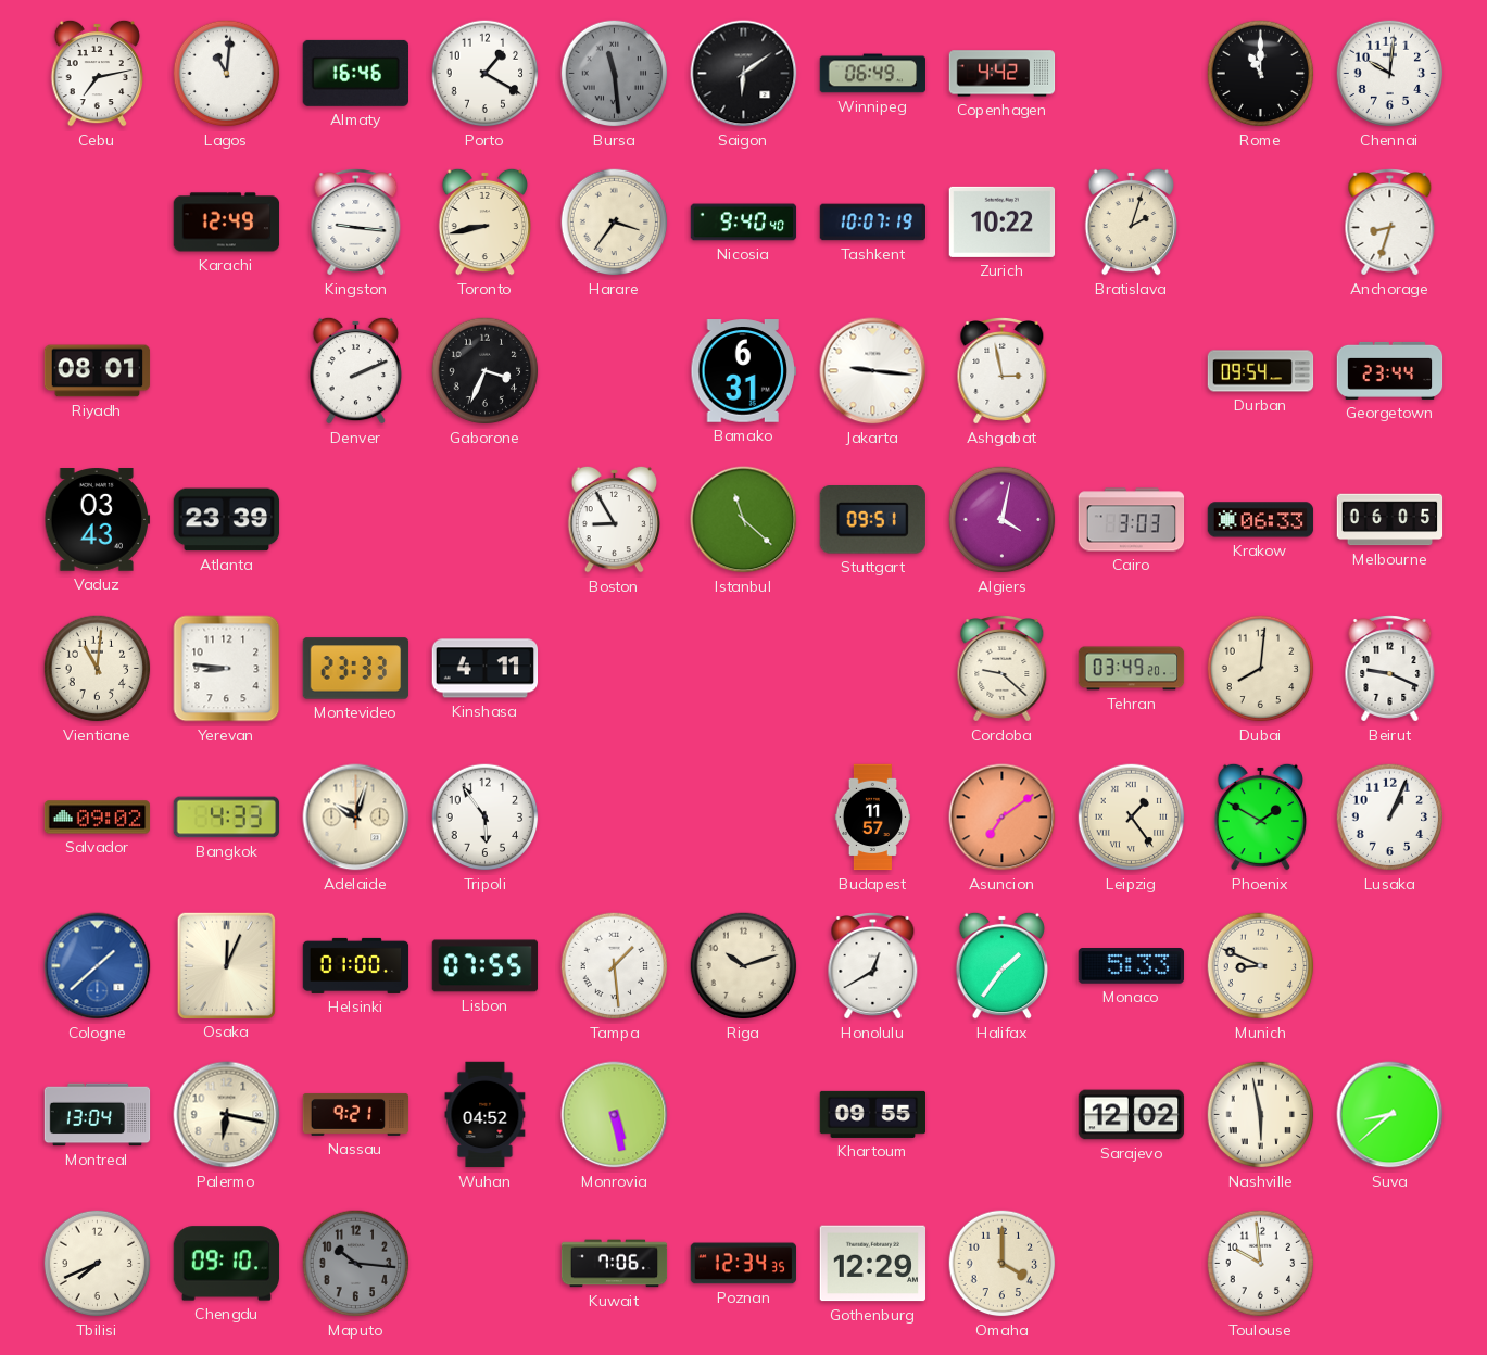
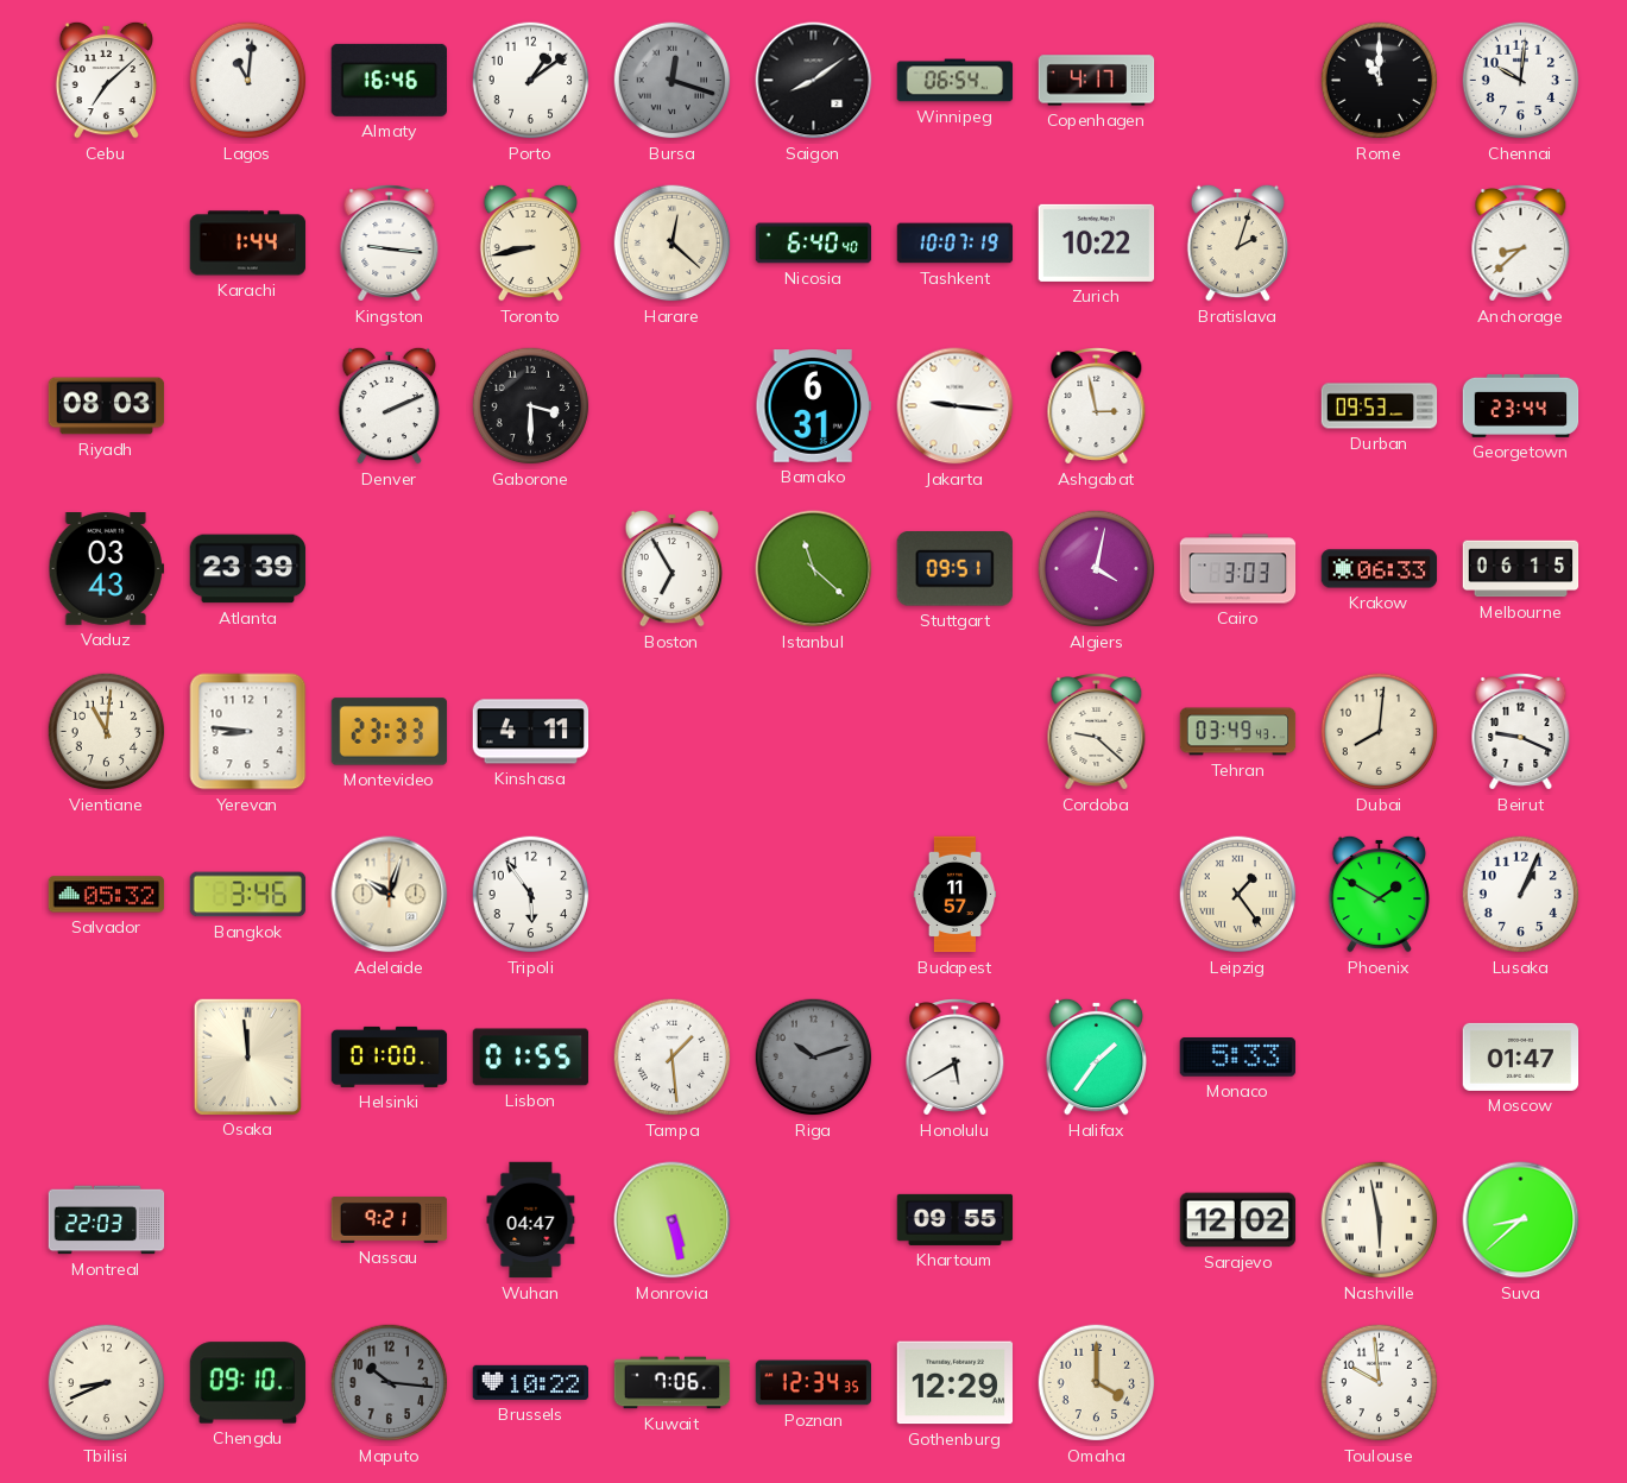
Cebu: 7:13 -> 7:08 (106, 80)
Porto: 1:20 -> 1:09 (531, 81)
Bursa: 11:29 -> 12:18 (673, 81)
Saigon: 6:09 -> 8:09 (814, 81)
Winnipeg: 06:49 -> 06:54 (956, 81)
Copenhagen: 4:42 -> 4:17 (1097, 81)
Karachi: 12:49 -> 1:44 (248, 244)
Harare: 3:36 -> 12:22 (673, 244)
Nicosia: 9:40 -> 6:40 (814, 244)
Anchorage: 8:33 -> 8:38 (1521, 244)
Riyadh: 08:01 -> 08:03 (107, 406)
Gaborone: 3:34 -> 3:30 (531, 406)
Durban: 09:54 -> 09:53 (1380, 406)
Boston: 8:55 -> 6:55 (671, 568)
Melbourne: 06:05 -> 06:15 (1521, 569)
Tehran: 03:49:20 -> 03:49:43 (1238, 732)
Salvador: 09:02 -> 05:32 (107, 895)
Bangkok: 4:33 -> 3:46 (248, 895)
Asuncion: 7:09 -> none (1003, 818)
Cologne: 1:38 -> none (98, 966)
Osaka: 12:04 -> 11:59 (247, 1056)
Lisbon: 07:55 -> 01:55 (531, 1058)
Riga dial: cream -> grey (814, 1058)
Honolulu: 12:40 -> 5:40 (956, 1058)
Munich: 8:49 -> none (1261, 966)
Moscow: none -> 01:47 (1521, 1056)
Montreal: 13:04 -> 22:03 (107, 1220)
Palermo: 6:17 -> none (227, 1115)
Wuhan: 04:52 -> 04:47 (531, 1220)
Tbilisi: 7:41 -> 8:41 (107, 1383)
Brussels: none -> 10:22 (531, 1382)
